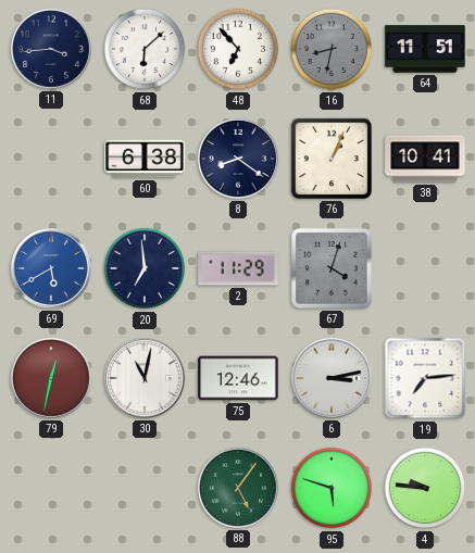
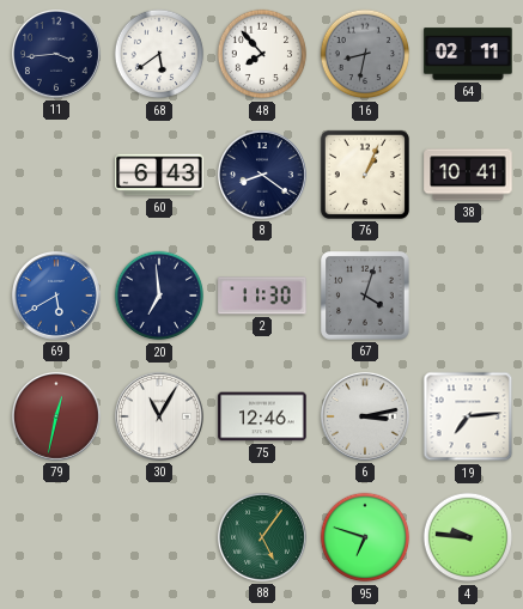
68: 6:08 -> 5:39 (159, 54)
48: 6:53 -> 7:53 (262, 54)
64: 11:51 -> 02:11 (468, 54)
60: 6:38 -> 6:43 (159, 175)
2: 11:29 -> 11:30 (262, 296)
30: 11:02 -> 11:05 (159, 416)
95: 5:48 -> 6:48 (365, 537)
